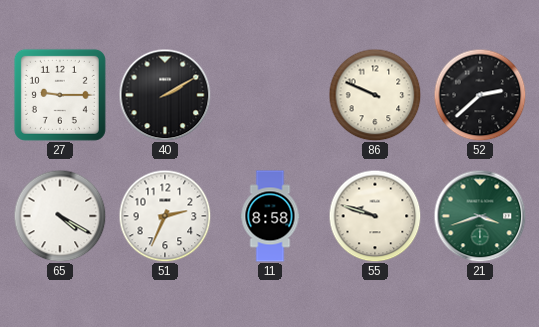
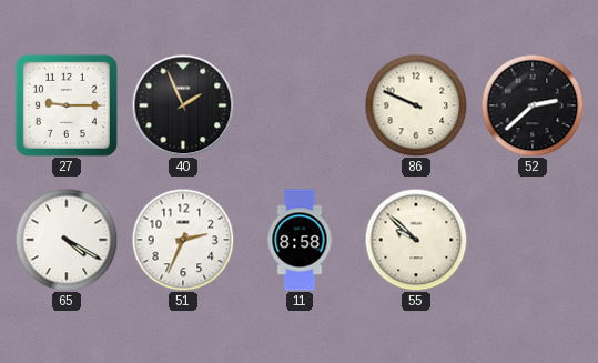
40: 2:10 -> 1:56 (183, 105)
55: 9:48 -> 9:52 (416, 240)
21: 3:42 -> none (480, 216)
